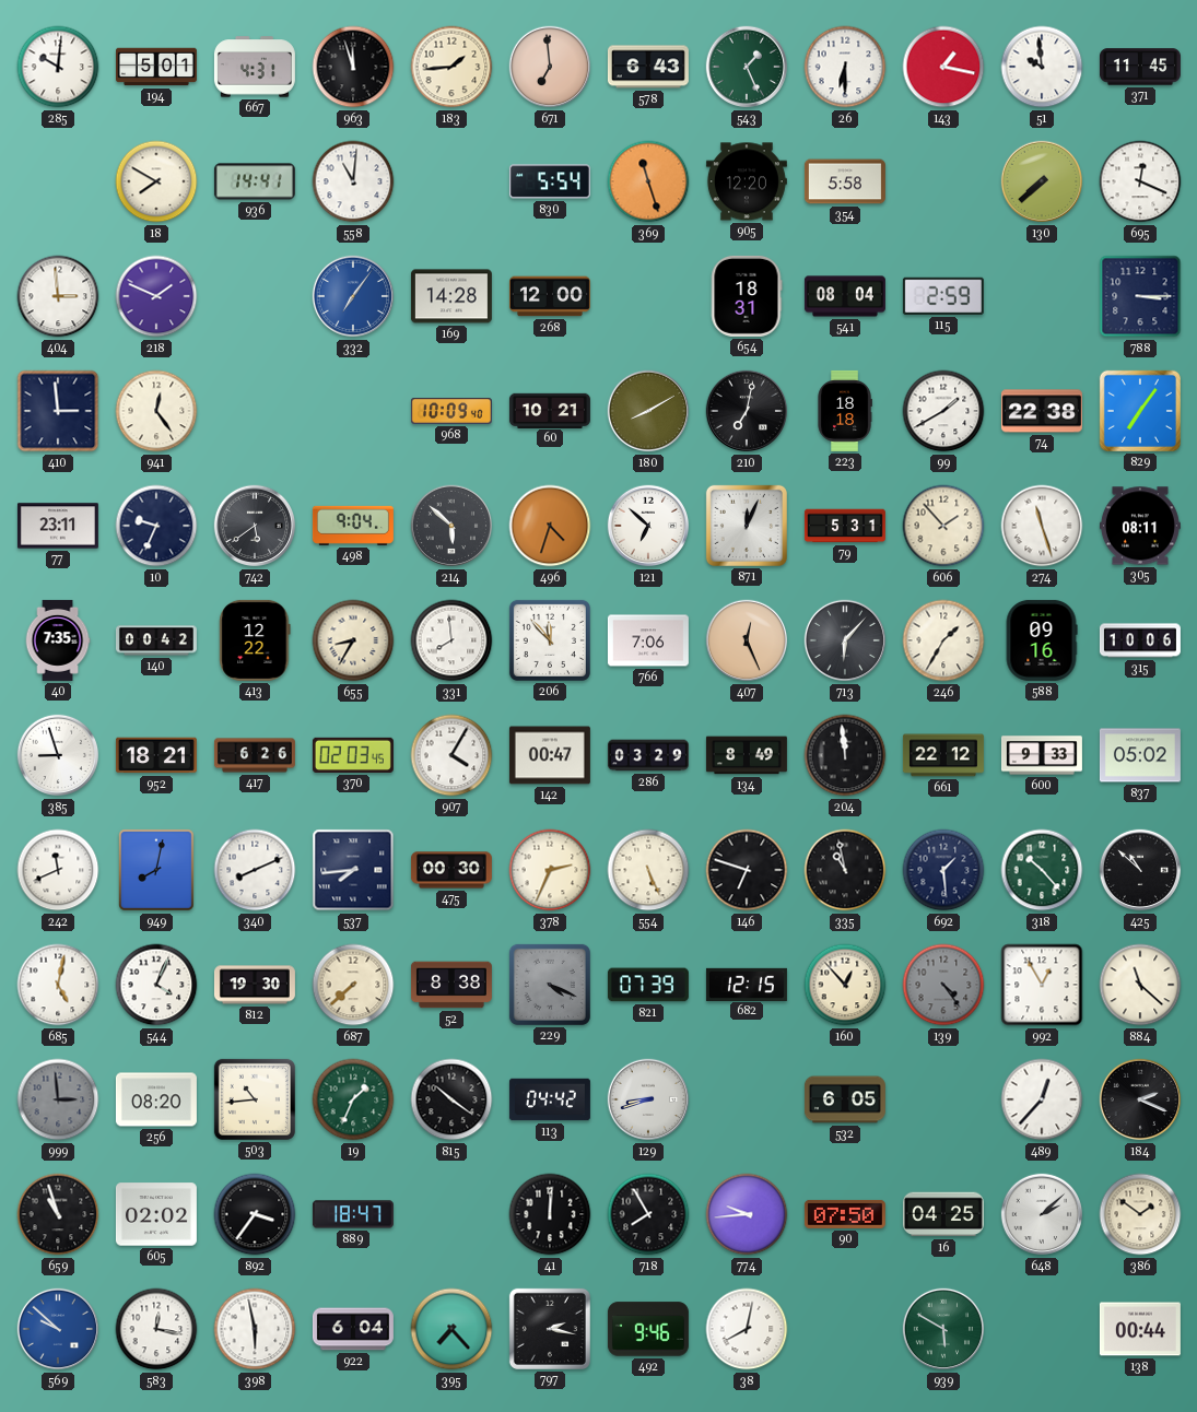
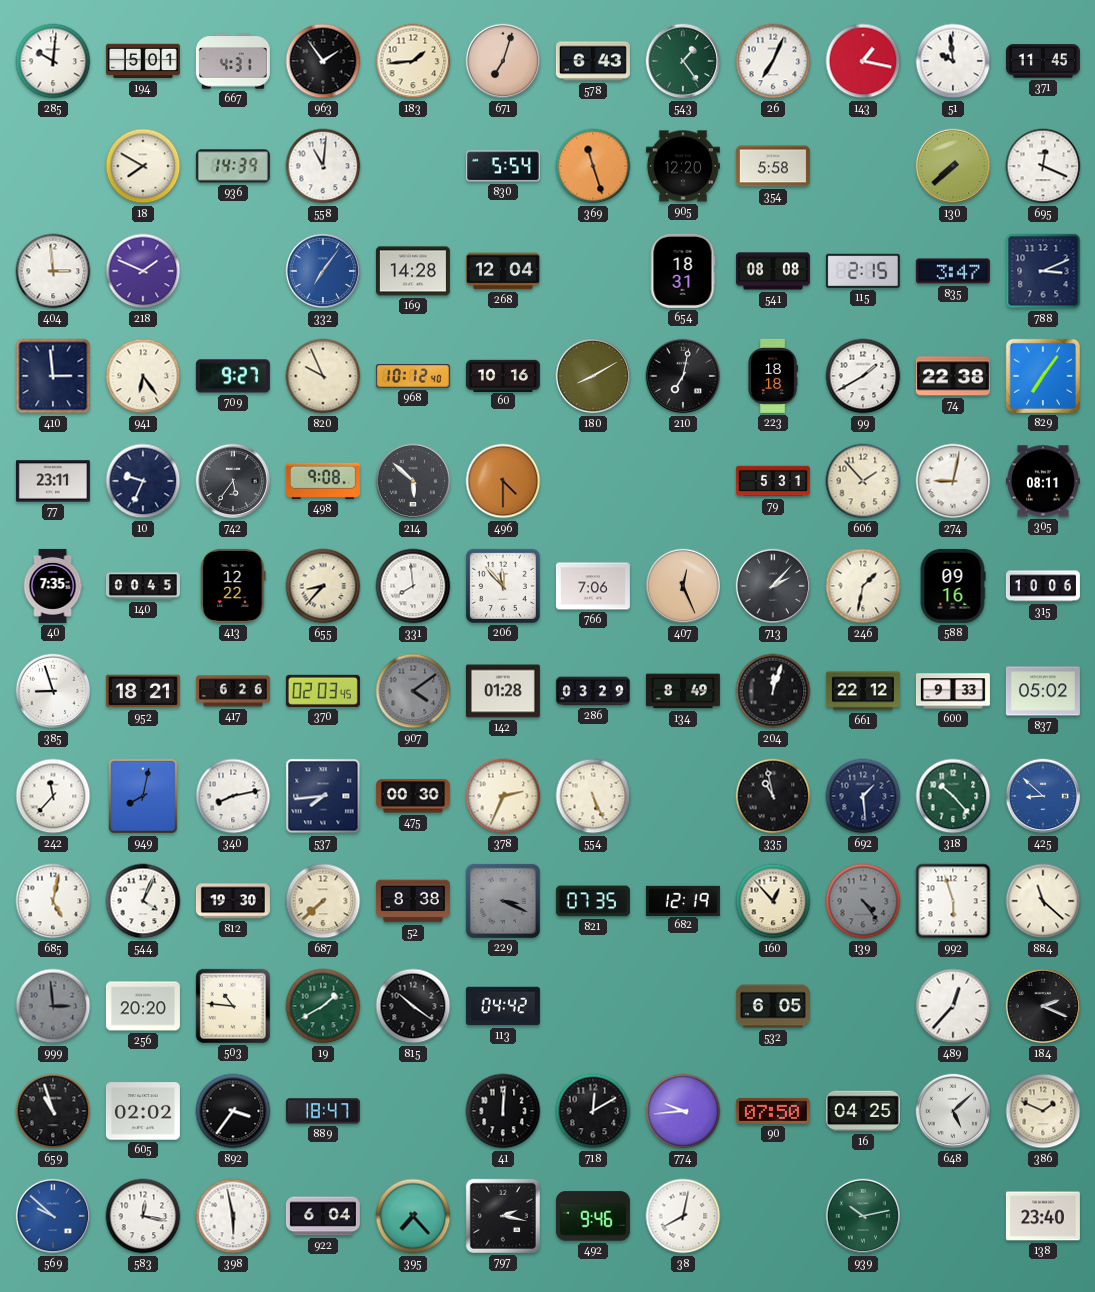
963: 11:57 -> 1:54 (323, 61)
671: 6:59 -> 7:03 (503, 61)
543: 1:26 -> 1:24 (683, 61)
26: 6:30 -> 7:04 (773, 61)
936: 14:41 -> 14:39 (233, 166)
268: 12:00 -> 12:04 (503, 271)
541: 08:04 -> 08:08 (773, 271)
115: 2:59 -> 2:15 (863, 271)
835: none -> 3:47 (953, 271)
788: 3:15 -> 3:11 (1043, 271)
941: 12:24 -> 6:24 (143, 376)
709: none -> 9:27 (233, 376)
820: none -> 9:56 (323, 376)
968: 10:09 -> 10:12 (413, 377)
60: 10:21 -> 10:16 (503, 375)
742: 5:39 -> 5:36 (233, 481)
498: 9:04 -> 9:08 (323, 481)
496: 4:33 -> 4:30 (503, 481)
121: 6:52 -> none (648, 526)
871: 12:04 -> none (747, 526)
274: 11:27 -> 9:02 (953, 481)
140: 00:42 -> 00:45 (143, 586)
655: 8:35 -> 8:37 (323, 586)
713: 6:07 -> 2:07 (773, 586)
246: 1:35 -> 1:32 (863, 586)
907: 4:05 -> 4:09 (413, 691)
907 dial: white -> grey (413, 691)
142: 00:47 -> 01:28 (503, 691)
204: 11:59 -> 12:03 (773, 691)
242: 11:41 -> 11:37 (53, 796)
340: 8:11 -> 8:13 (233, 796)
146: 6:48 -> none (747, 870)
425: 10:52 -> 8:52 (1043, 796)
425 dial: black -> blue (1043, 796)
229: 4:19 -> 3:19 (503, 901)
821: 07:39 -> 07:35 (593, 901)
682: 12:15 -> 12:19 (683, 900)
992: 12:55 -> 5:57 (953, 901)
256: 08:20 -> 20:20 (143, 1006)
503: 10:44 -> 10:46 (233, 1006)
19: 1:34 -> 1:40 (323, 1006)
129: 8:42 -> none (648, 1099)
718: 7:55 -> 12:10 (593, 1111)
648: 2:08 -> 5:08 (953, 1111)
386: 1:51 -> 1:49 (1043, 1111)
939: 5:50 -> 10:13 (863, 1216)
138: 00:44 -> 23:40 (1043, 1216)
